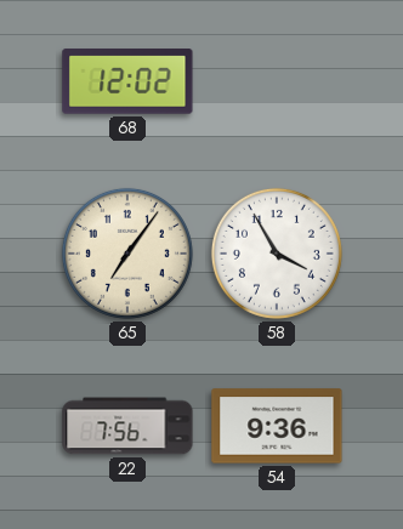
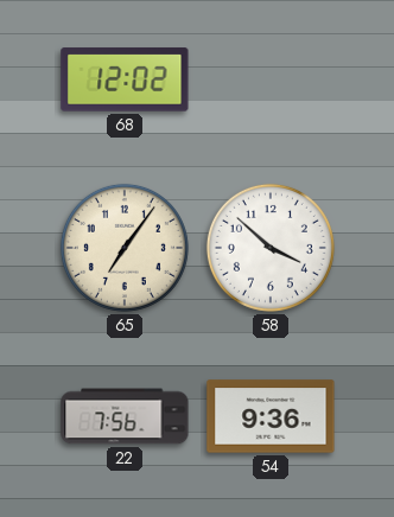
58: 3:55 -> 3:52 (271, 248)
